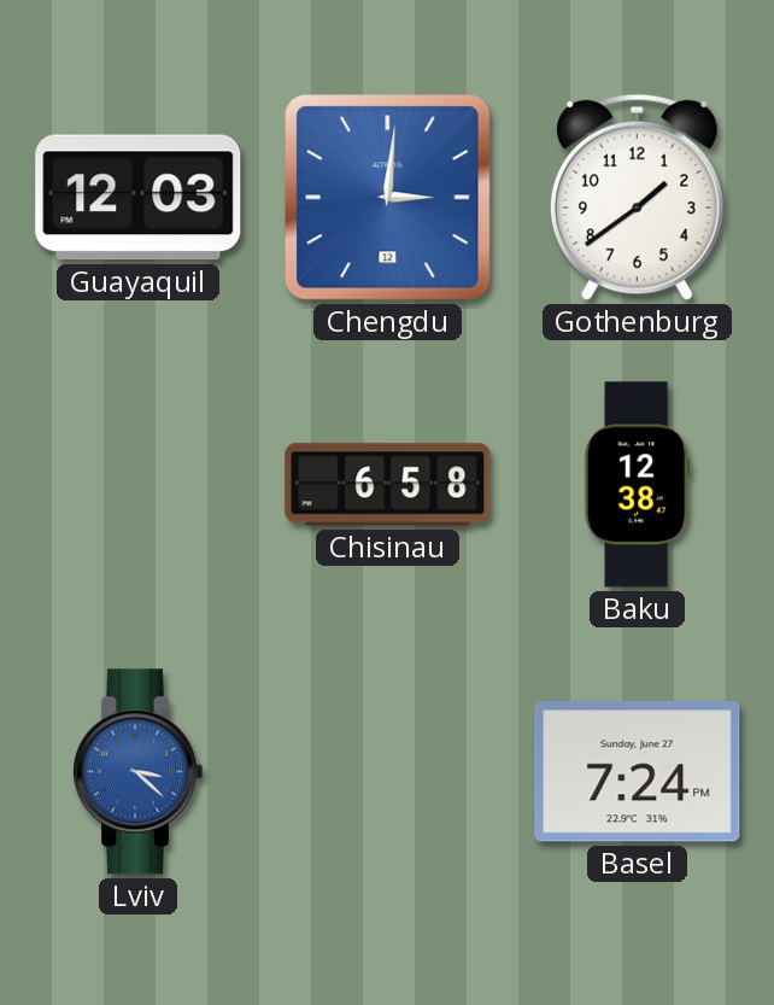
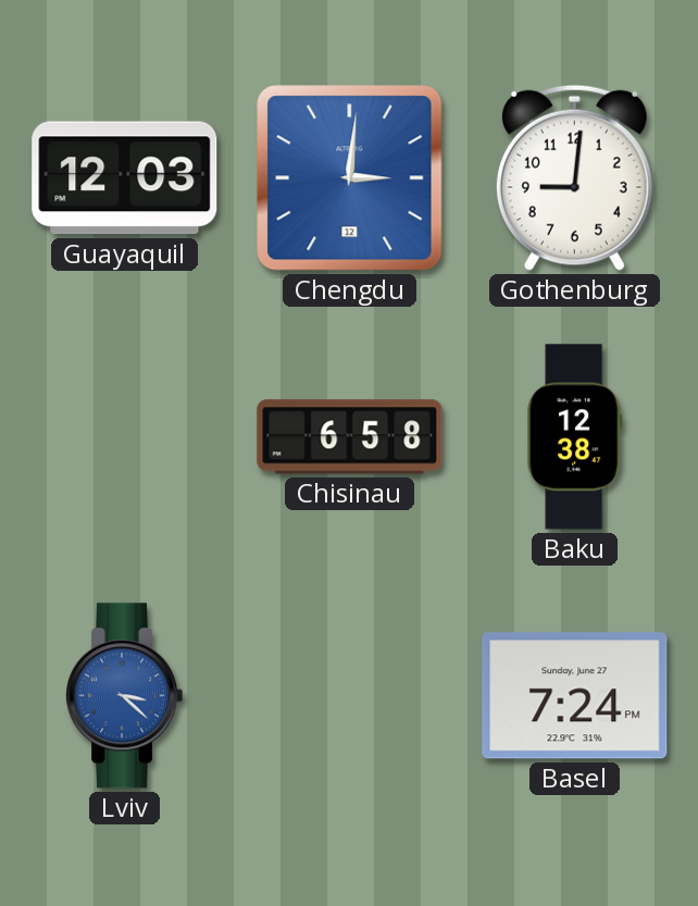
Gothenburg: 1:39 -> 9:01 (574, 177)
